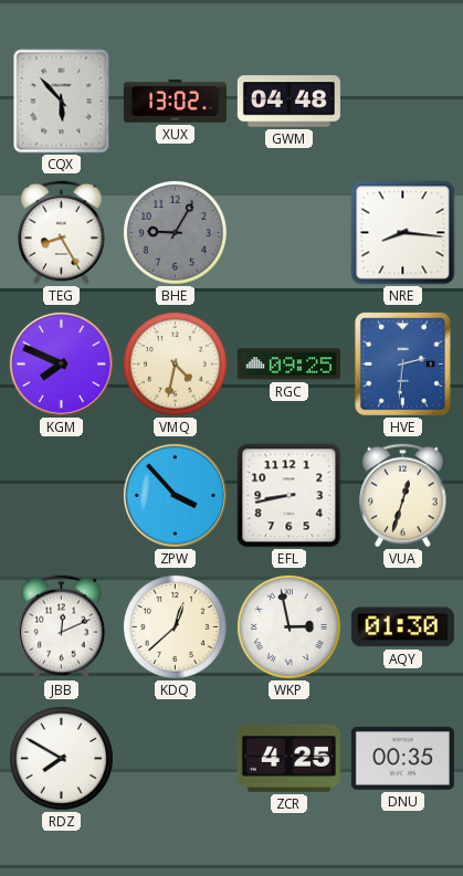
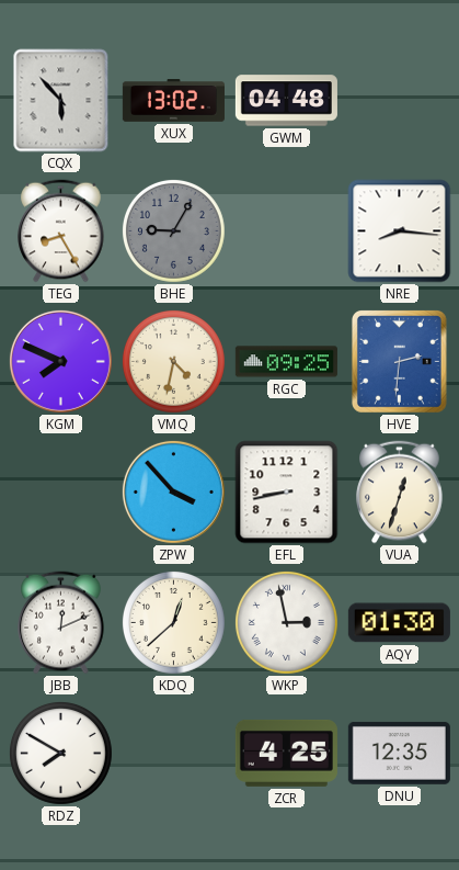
DNU: 00:35 -> 12:35 (399, 753)
